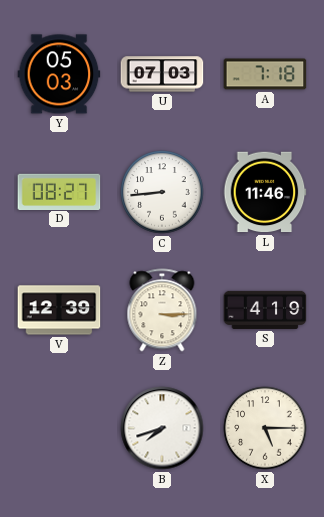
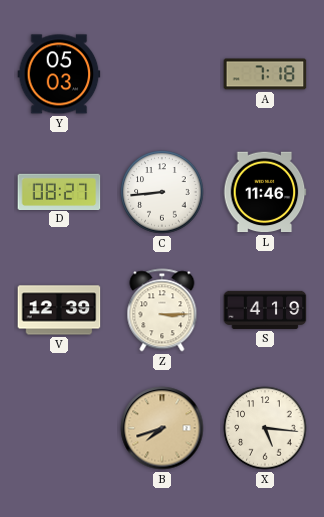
U: 07:03 -> none (162, 74)
B dial: white -> champagne (162, 428)
X: 5:15 -> 5:16 (265, 428)
